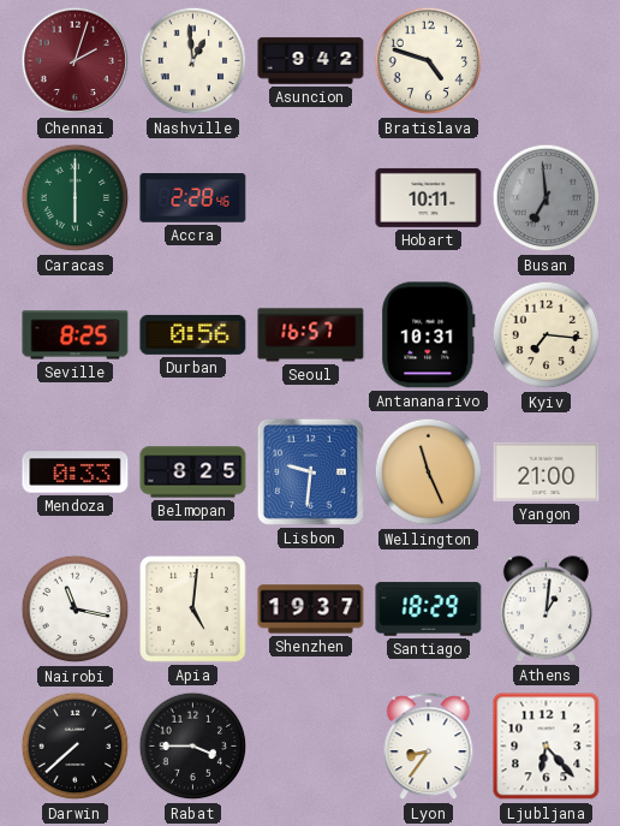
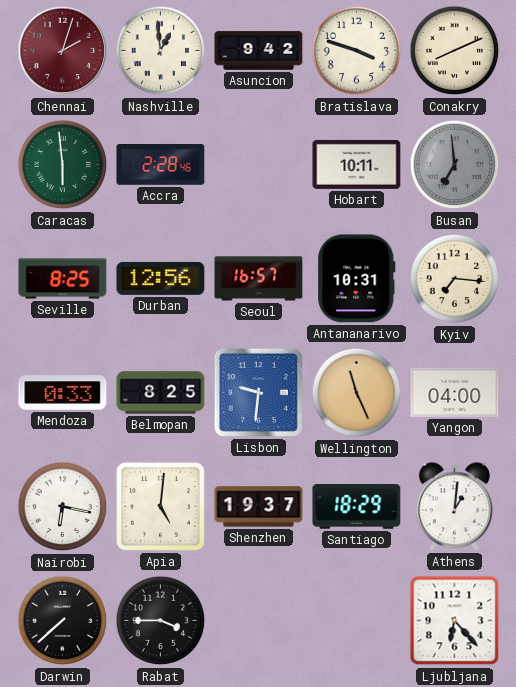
Bratislava: 4:48 -> 3:48 (357, 51)
Conakry: none -> 8:11 (455, 51)
Caracas: 6:00 -> 5:59 (63, 165)
Durban: 0:56 -> 12:56 (161, 278)
Yangon: 21:00 -> 04:00 (455, 392)
Nairobi: 11:17 -> 6:17 (63, 507)
Lyon: 8:36 -> none (429, 747)
